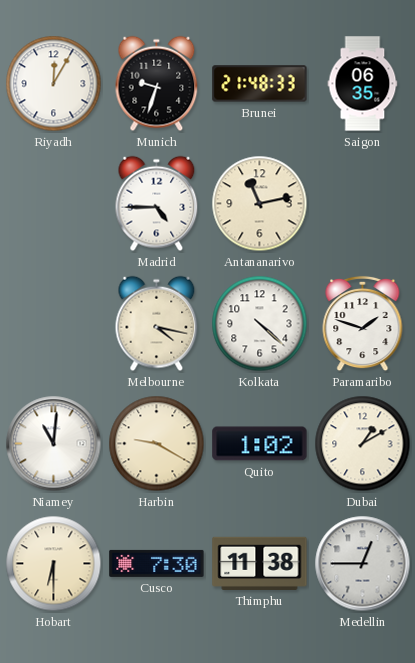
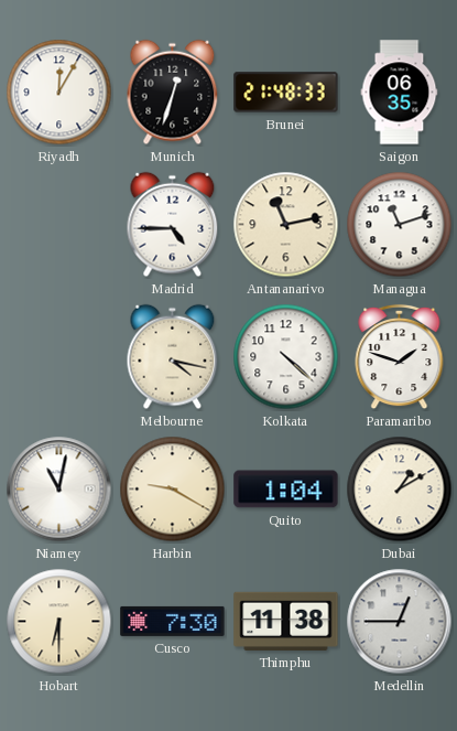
Munich: 9:33 -> 12:33 (173, 93)
Managua: none -> 11:12 (400, 225)
Niamey: 11:01 -> 11:02 (59, 490)
Quito: 1:02 -> 1:04 (286, 490)
